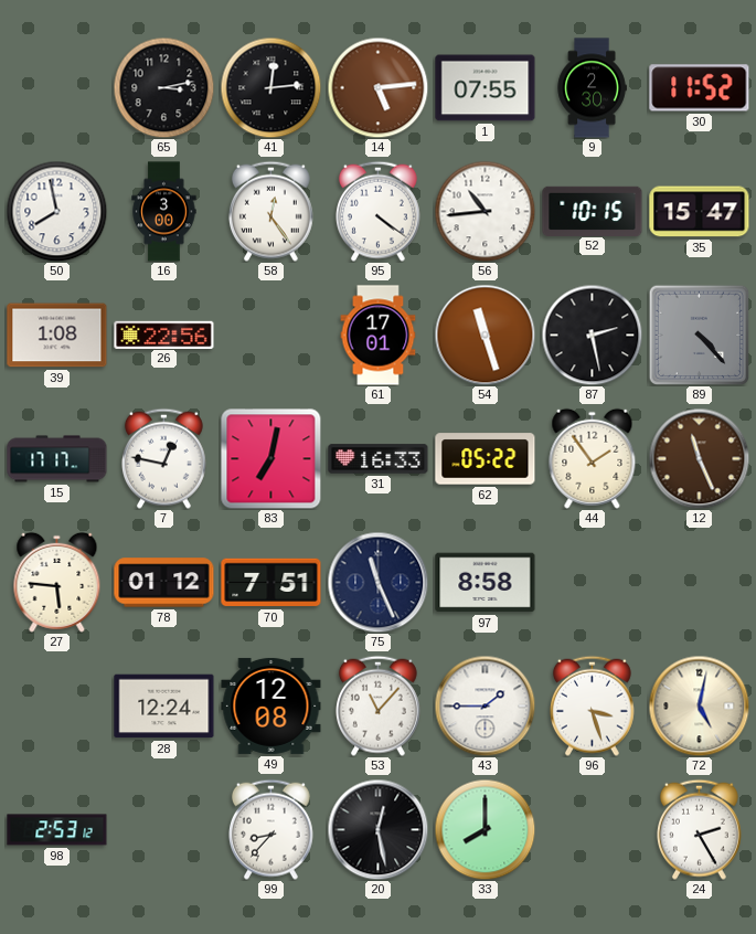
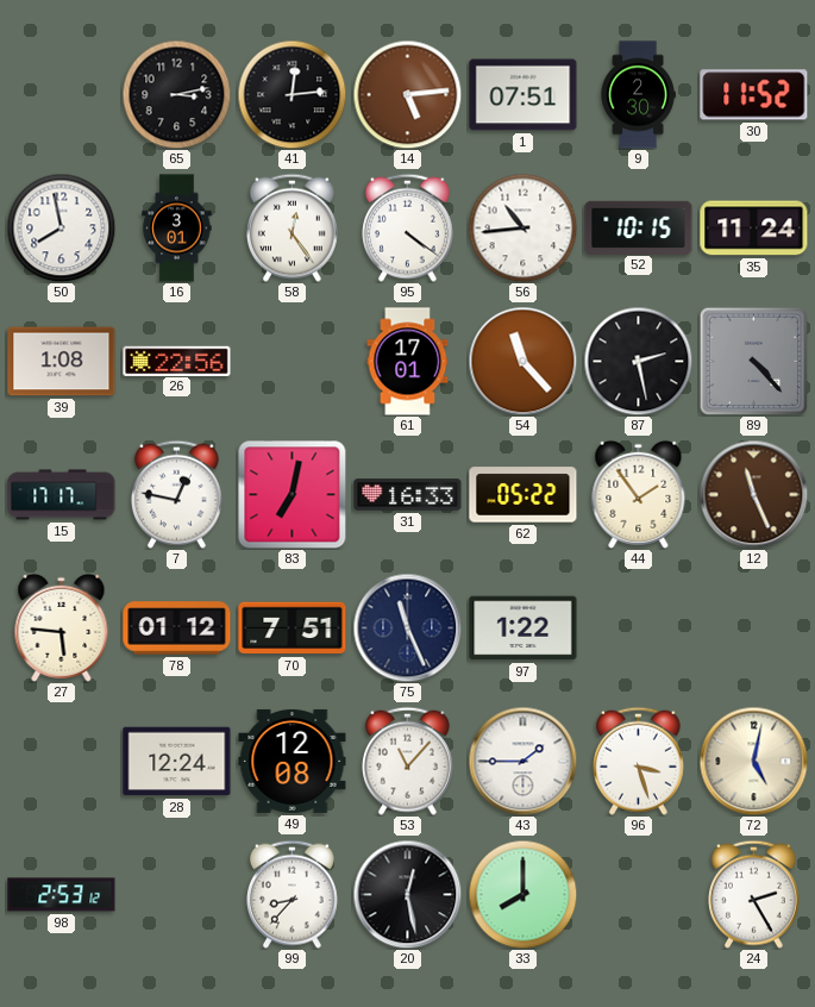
1: 07:55 -> 07:51 (524, 95)
16: 3:00 -> 3:01 (177, 229)
35: 15:47 -> 11:24 (754, 229)
54: 11:27 -> 11:23 (522, 361)
97: 8:58 -> 1:22 (524, 628)
